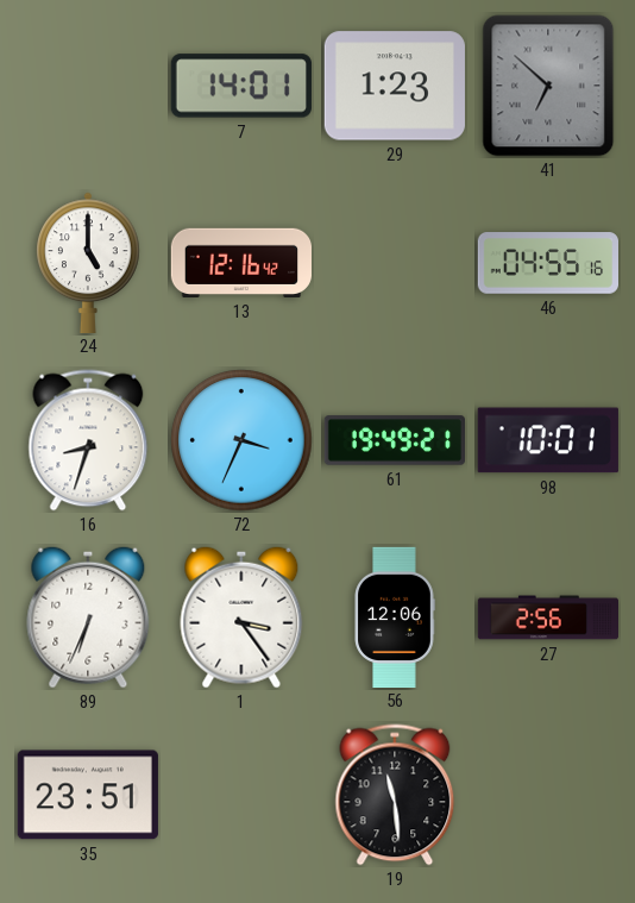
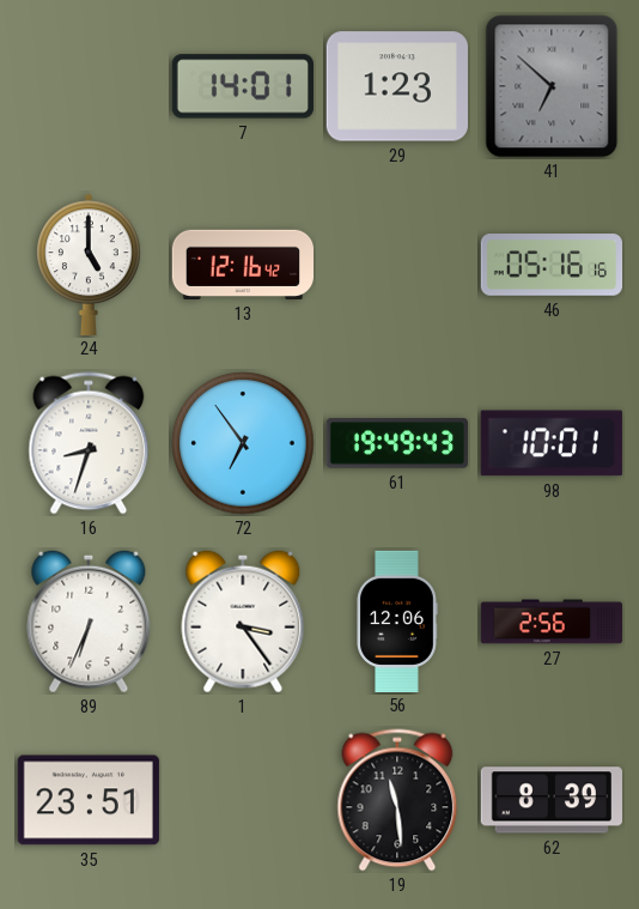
46: 04:55 -> 05:16 (550, 265)
72: 3:34 -> 6:54 (243, 443)
61: 19:49:21 -> 19:49:43 (396, 443)
62: none -> 8:39 (552, 800)
